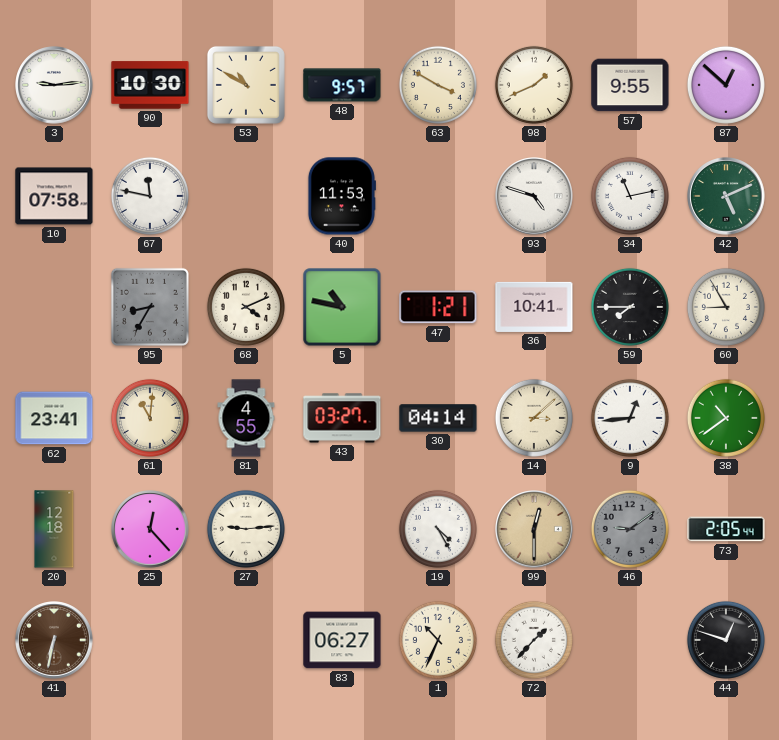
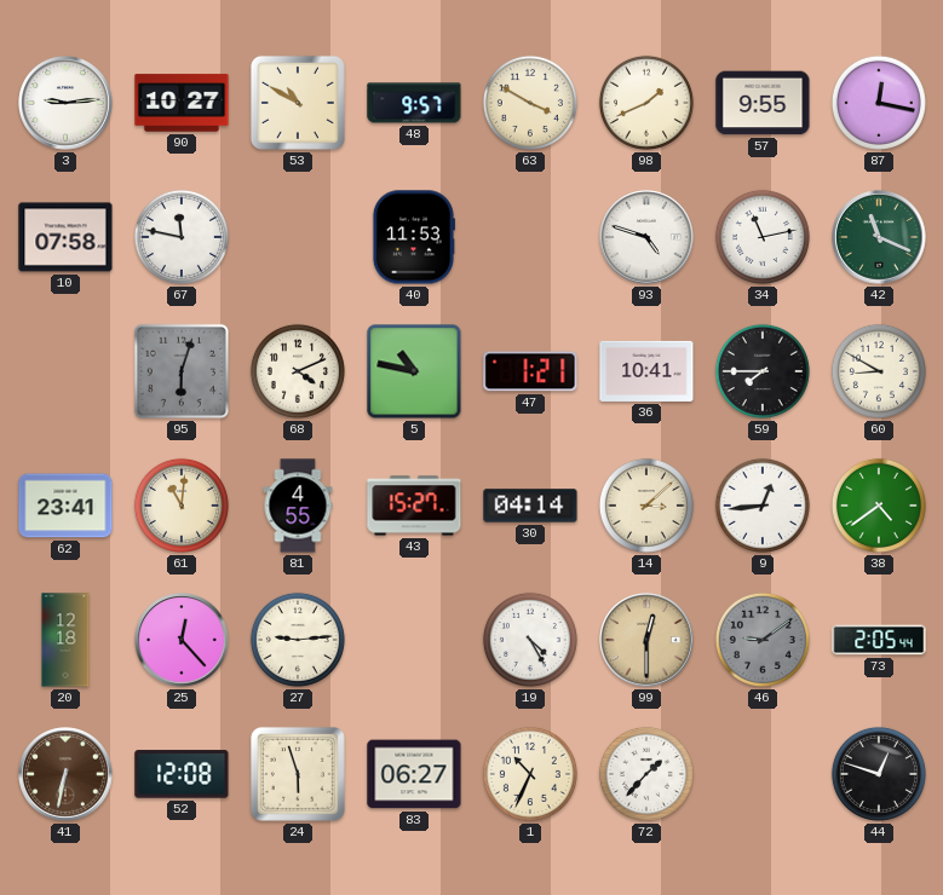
90: 10:30 -> 10:27 (182, 103)
87: 12:52 -> 12:17 (879, 103)
42: 5:11 -> 11:19 (879, 237)
95: 8:35 -> 6:03 (182, 371)
60: 8:55 -> 8:50 (879, 371)
43: 03:27 -> 15:27 (414, 506)
38: 10:39 -> 4:39 (879, 506)
52: none -> 12:08 (182, 774)
24: none -> 5:57 (298, 774)
